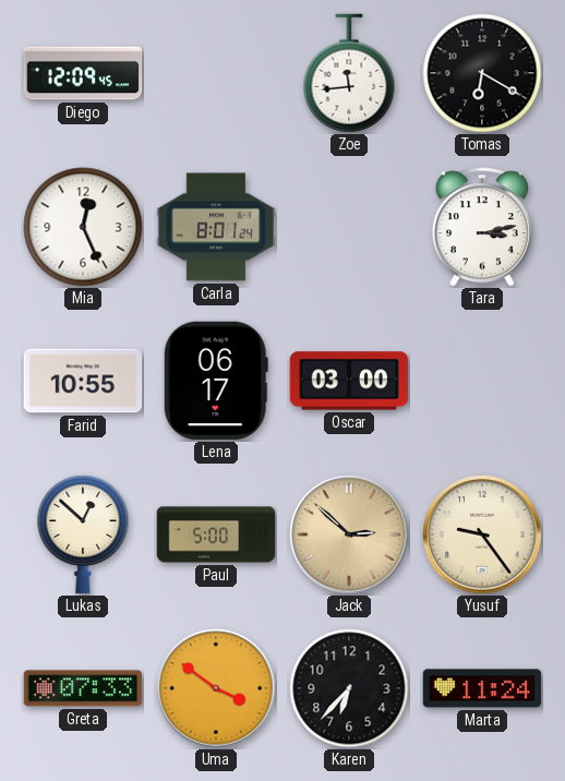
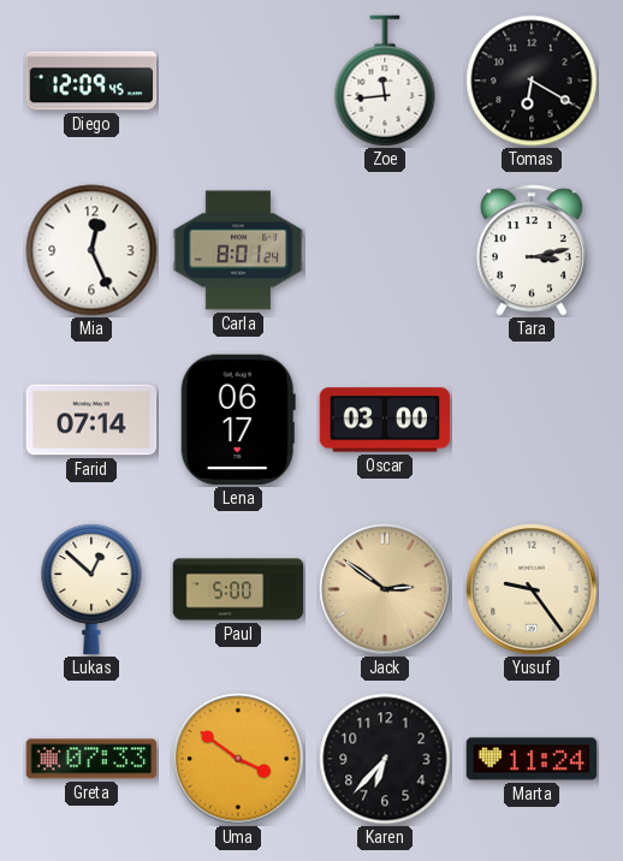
Farid: 10:55 -> 07:14 (91, 420)
Jack: 2:52 -> 2:51 (385, 589)
